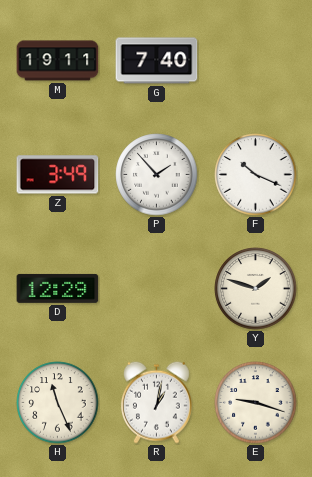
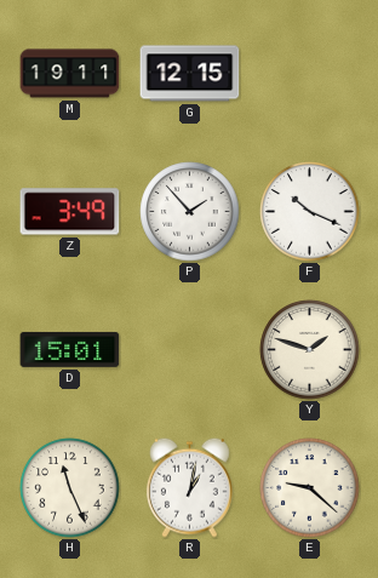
G: 7:40 -> 12:15 (190, 74)
D: 12:29 -> 15:01 (70, 349)
E: 9:18 -> 9:22 (310, 488)
